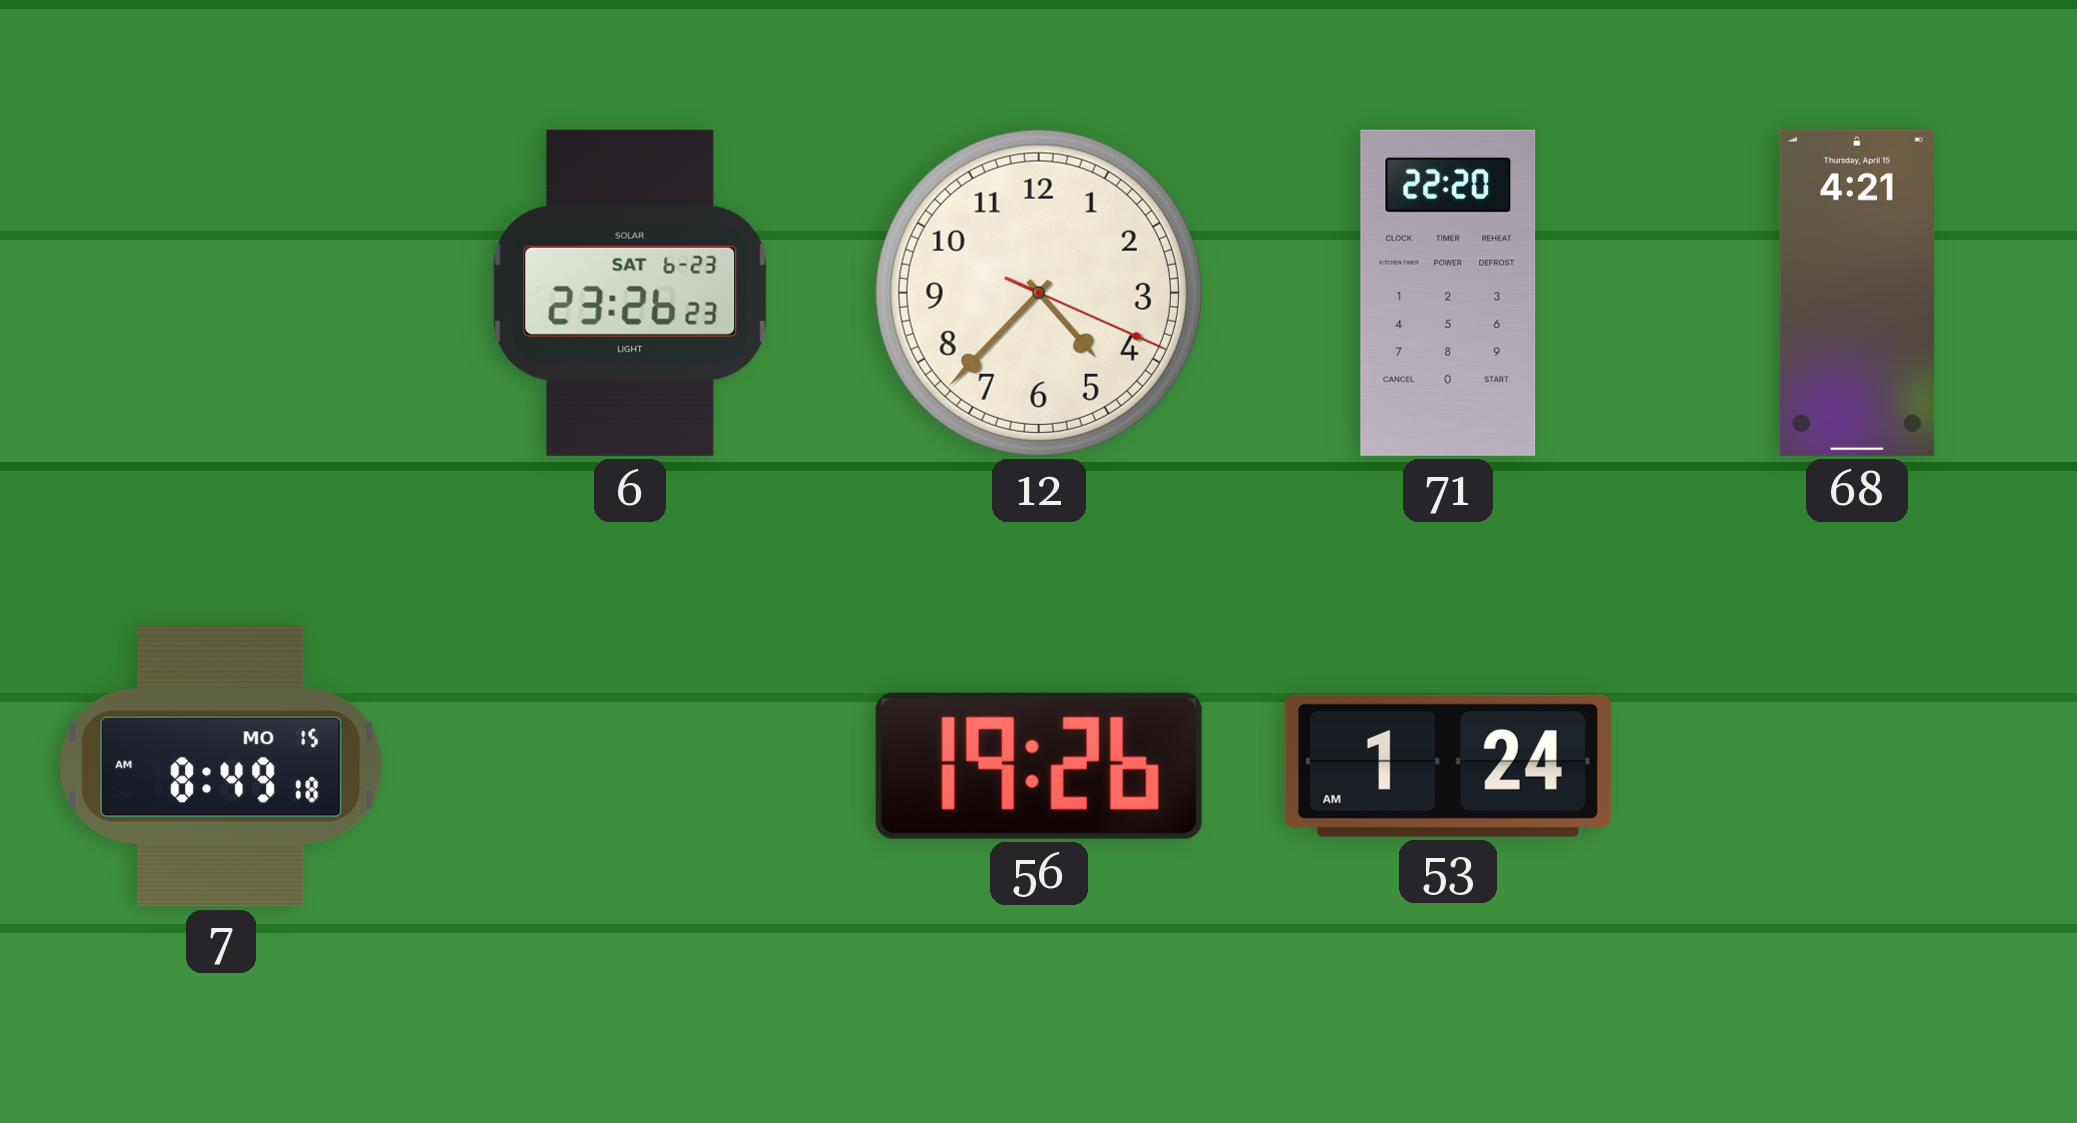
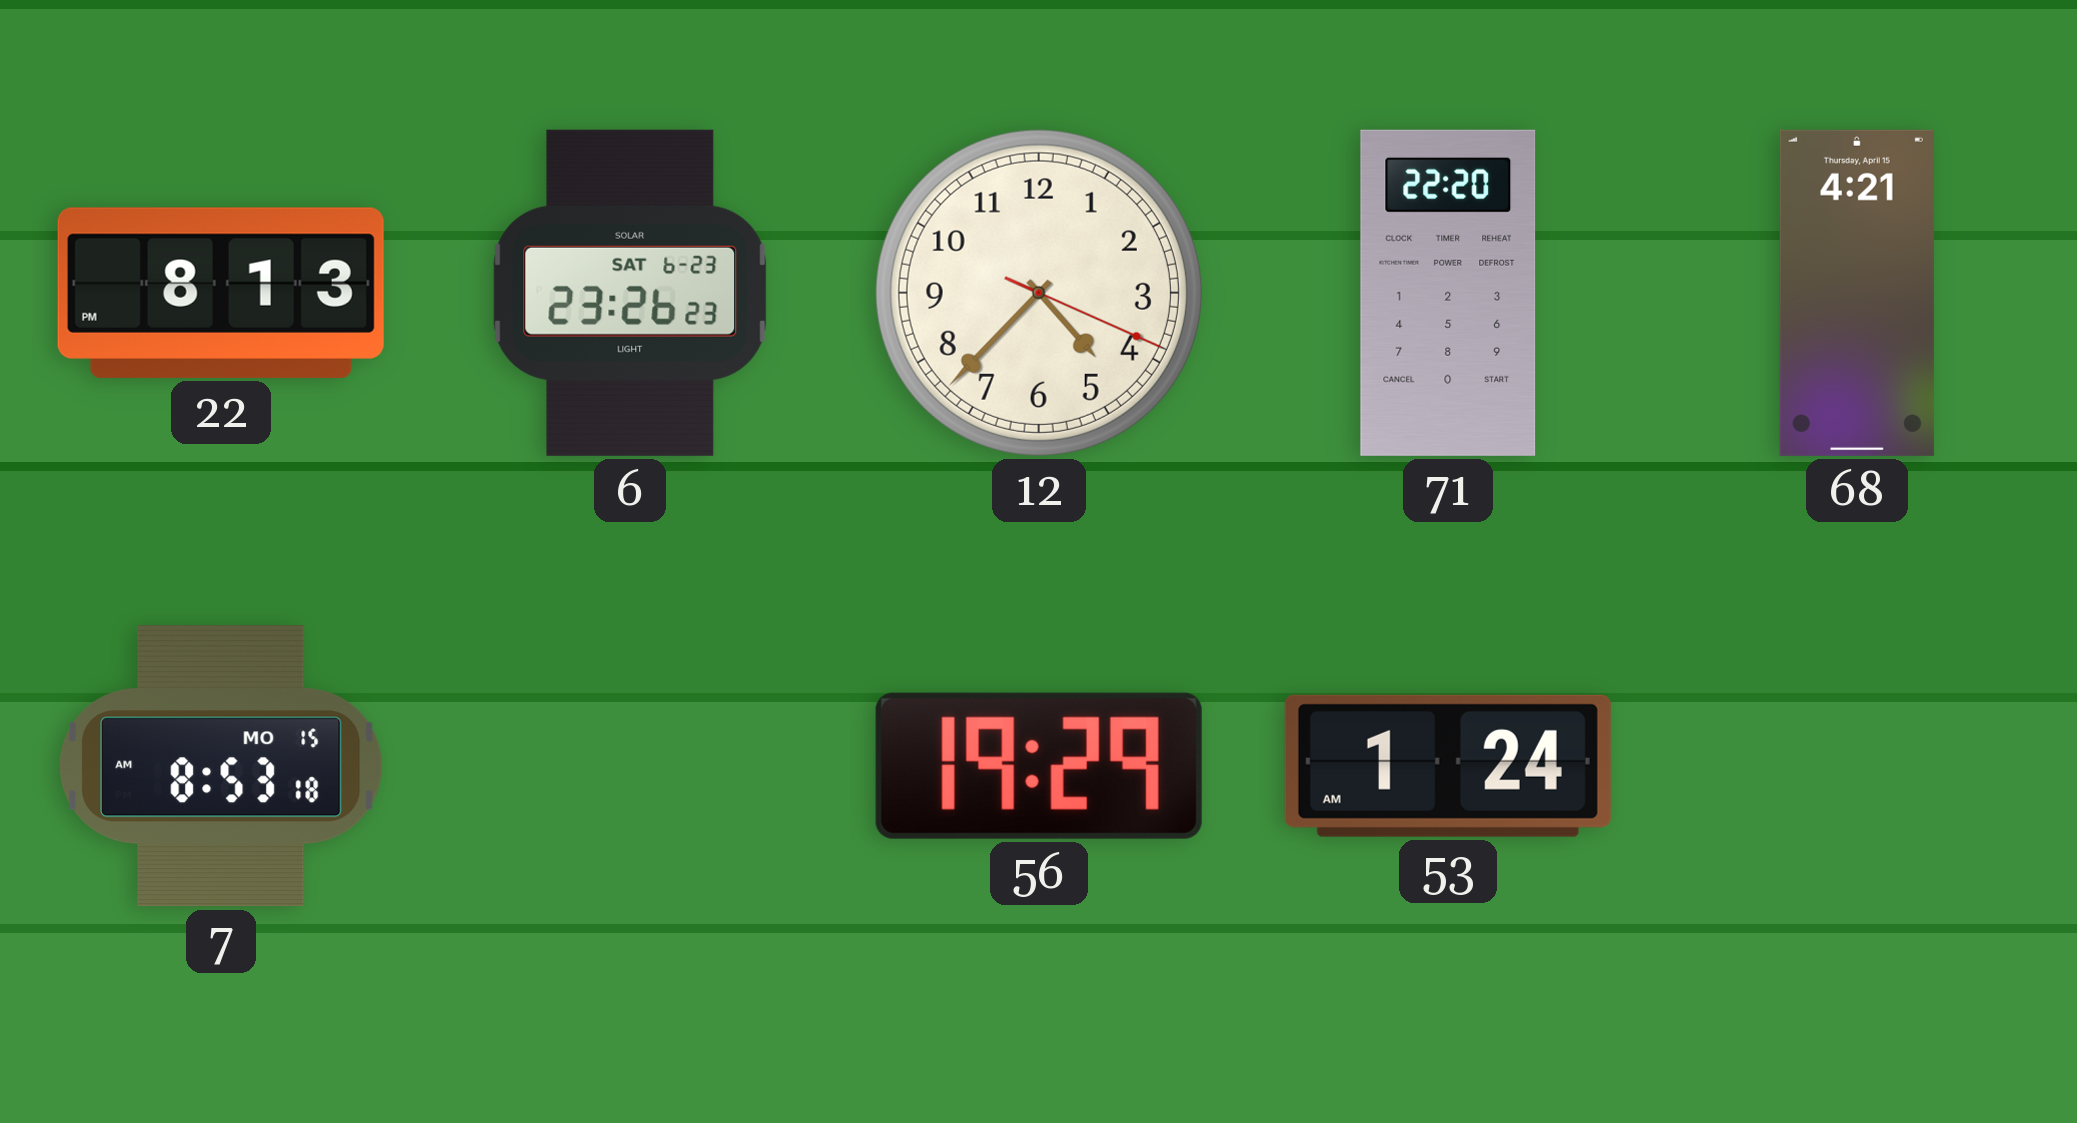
22: none -> 8:13 (221, 293)
7: 8:49 -> 8:53 (221, 766)
56: 19:26 -> 19:29 (1039, 766)
